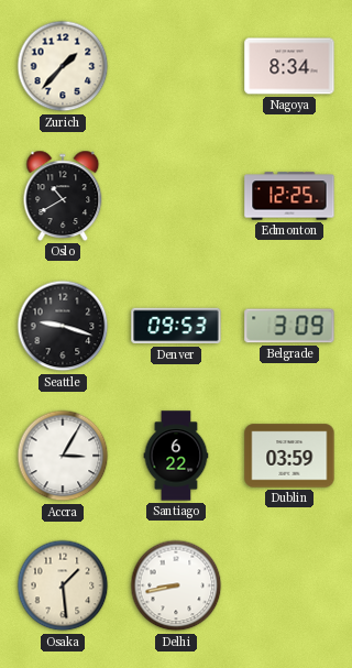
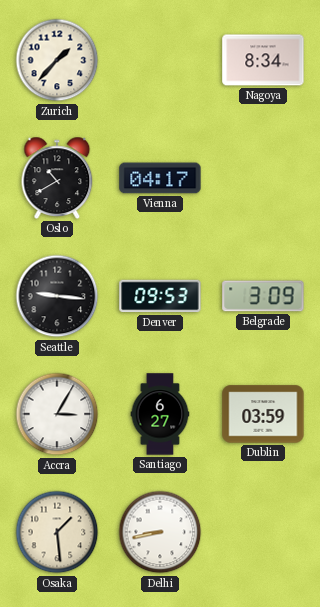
Vienna: none -> 04:17 (160, 178)
Edmonton: 12:25 -> none (289, 196)
Seattle: 9:18 -> 9:16 (57, 296)
Santiago: 6:22 -> 6:27 (160, 414)
